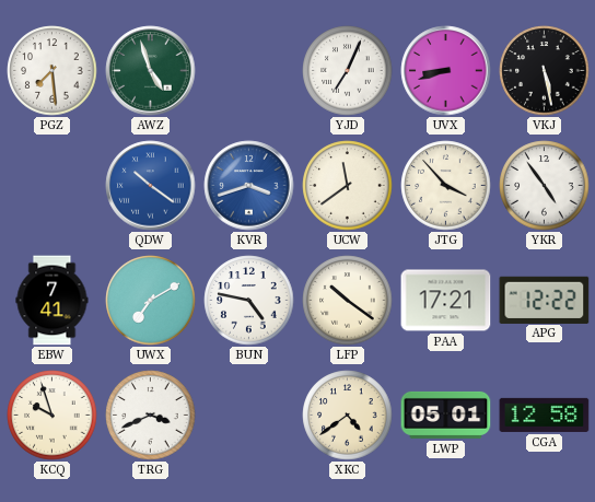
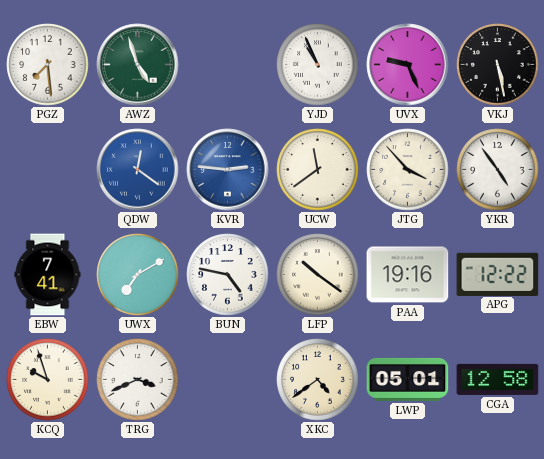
YJD: 7:04 -> 10:56 (318, 65)
UVX: 8:42 -> 9:26 (408, 65)
QDW: 10:21 -> 12:21 (138, 170)
KVR: 3:42 -> 2:46 (228, 170)
PAA: 17:21 -> 19:16 (408, 275)
